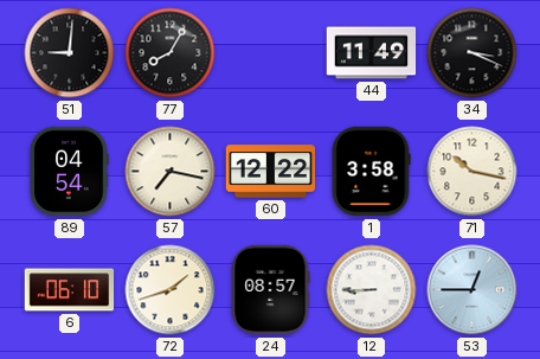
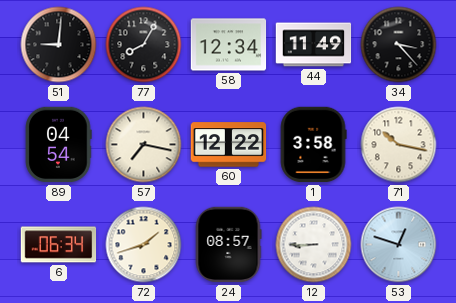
58: none -> 12:34 (229, 45)
34: 3:19 -> 3:23 (399, 45)
6: 06:10 -> 06:34 (59, 245)
53: 12:45 -> 12:48 (399, 245)
